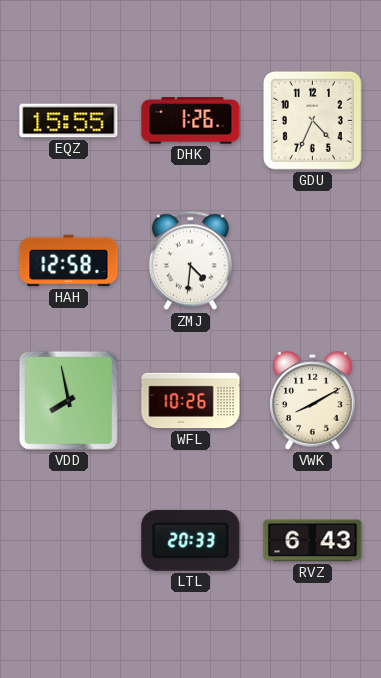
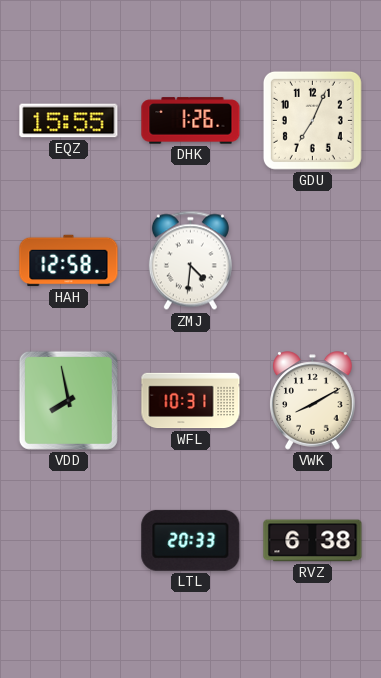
GDU: 4:34 -> 7:04 (312, 120)
WFL: 10:26 -> 10:31 (191, 401)
RVZ: 6:43 -> 6:38 (313, 541)
